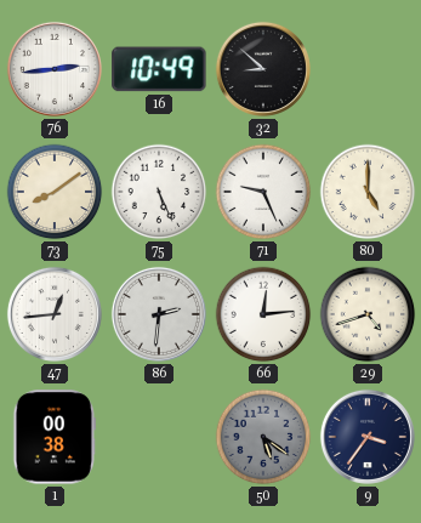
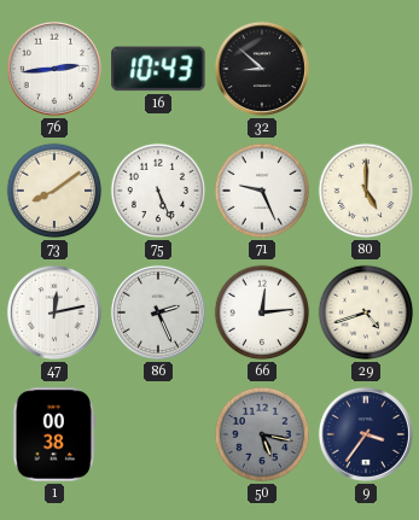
16: 10:49 -> 10:43 (158, 69)
47: 12:44 -> 12:13 (54, 312)
86: 2:31 -> 2:26 (158, 312)
50: 5:21 -> 5:17 (262, 434)
